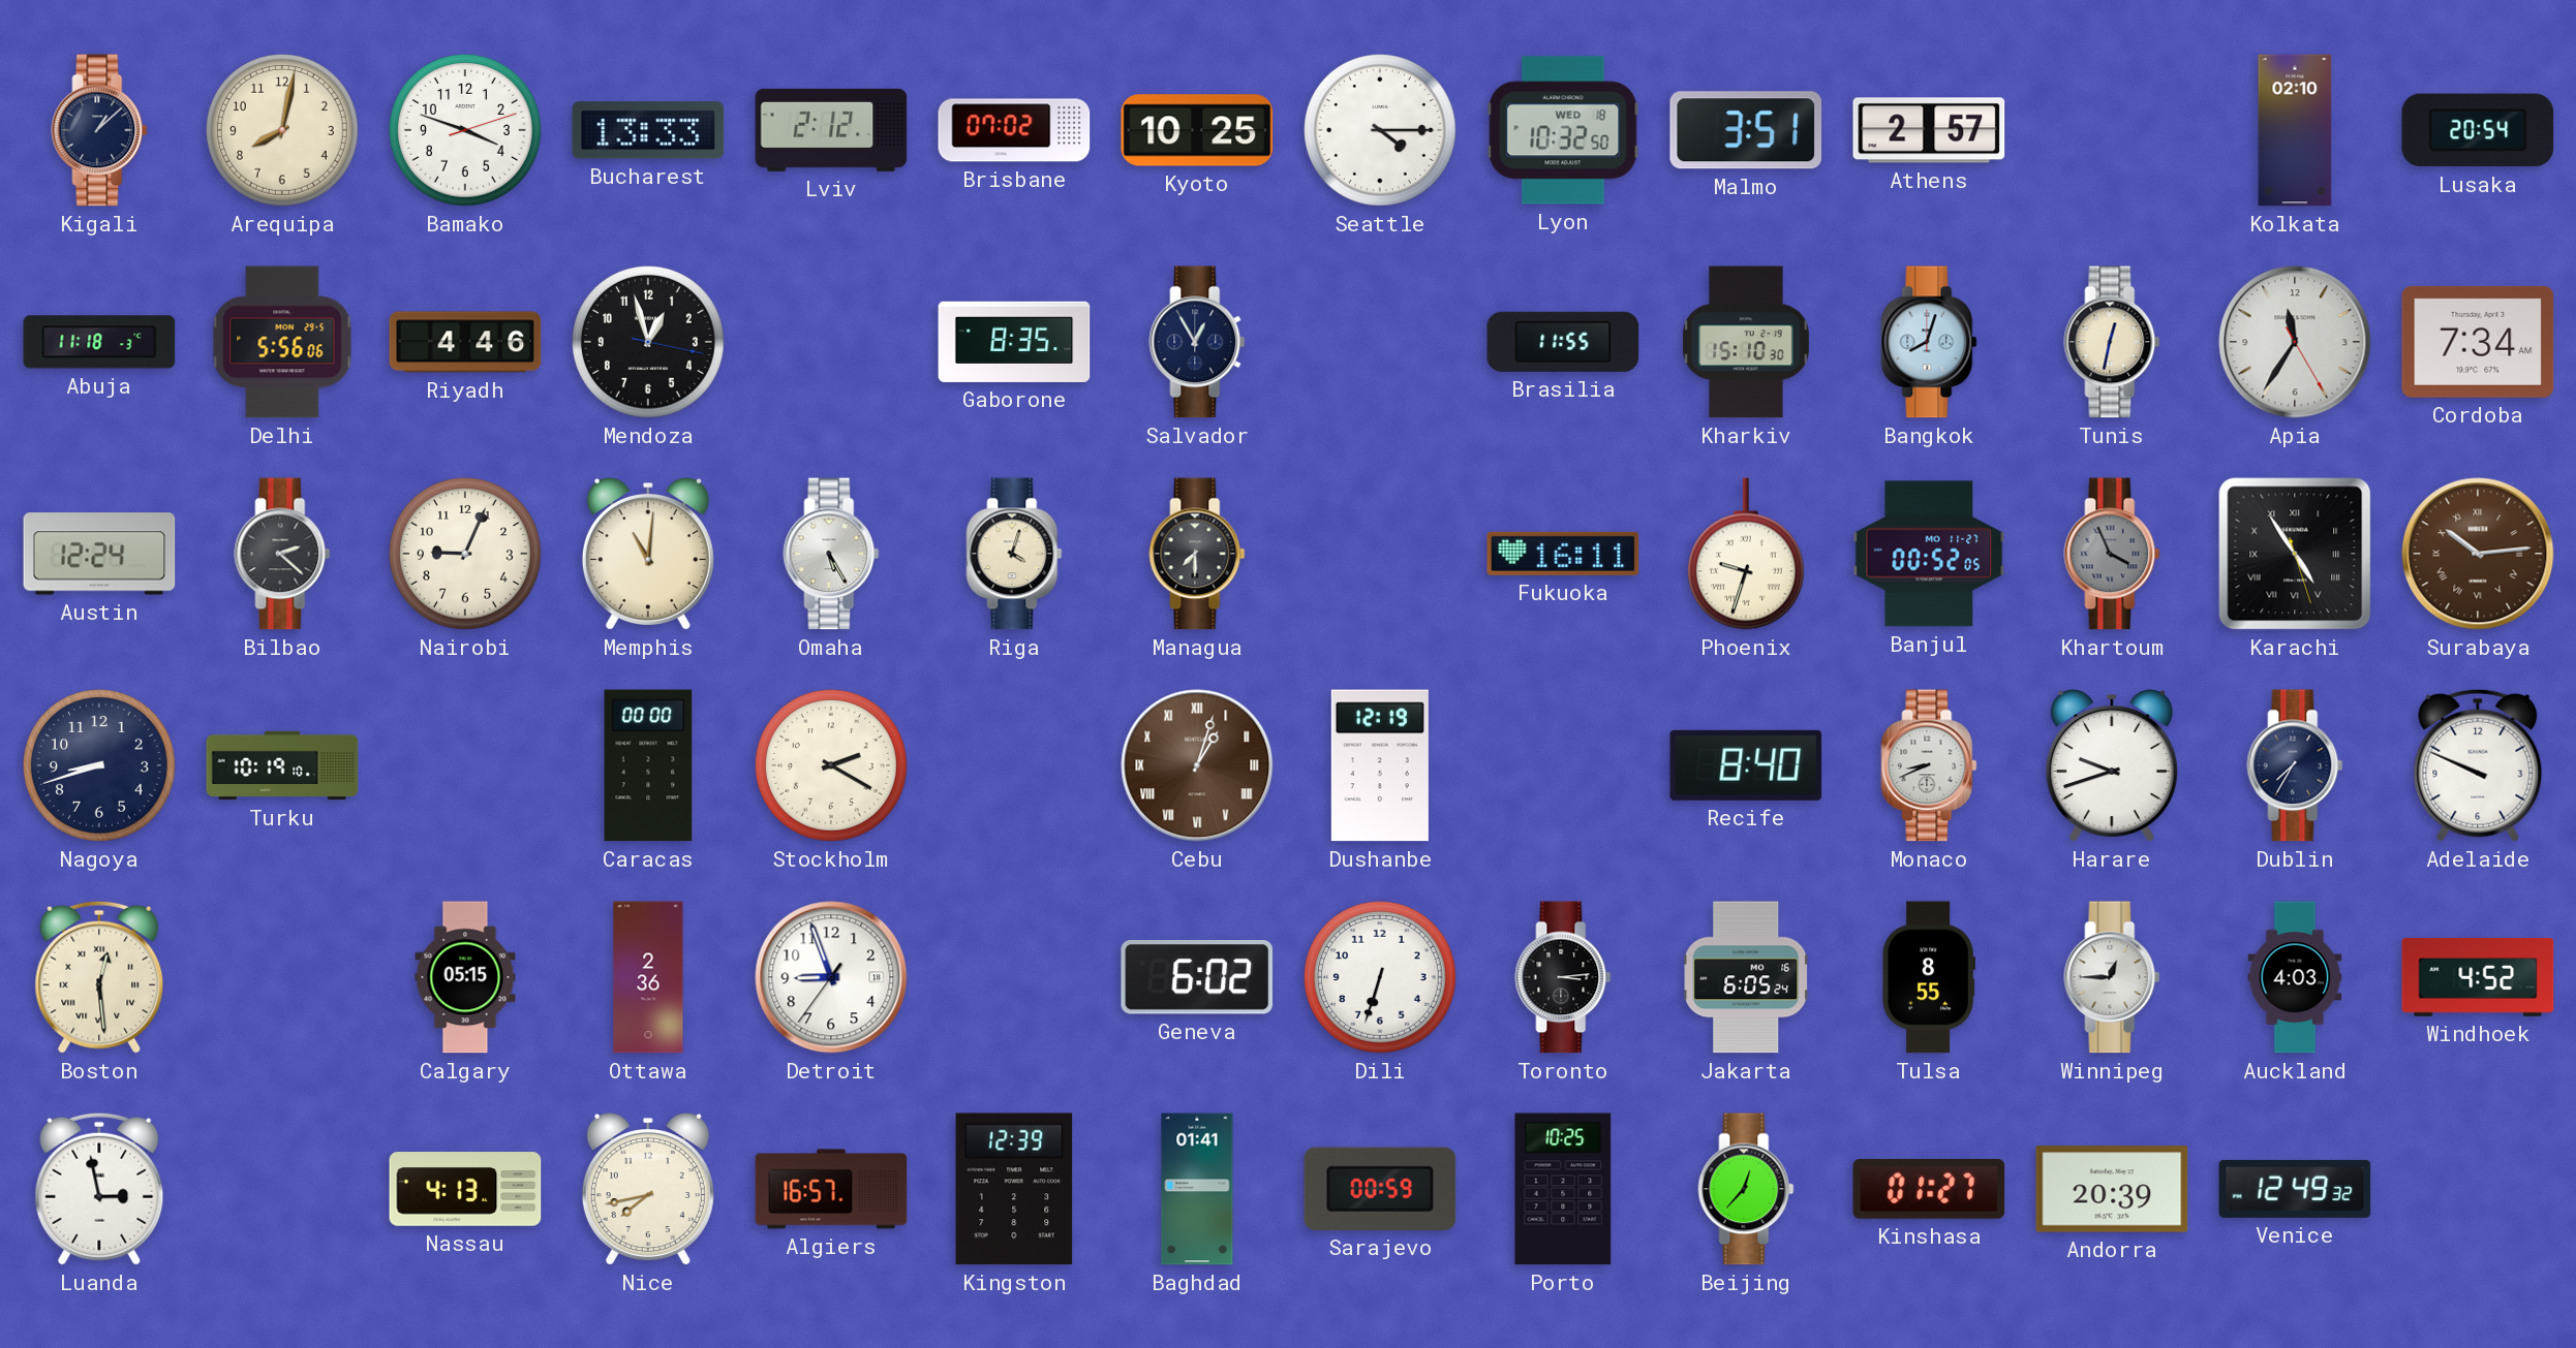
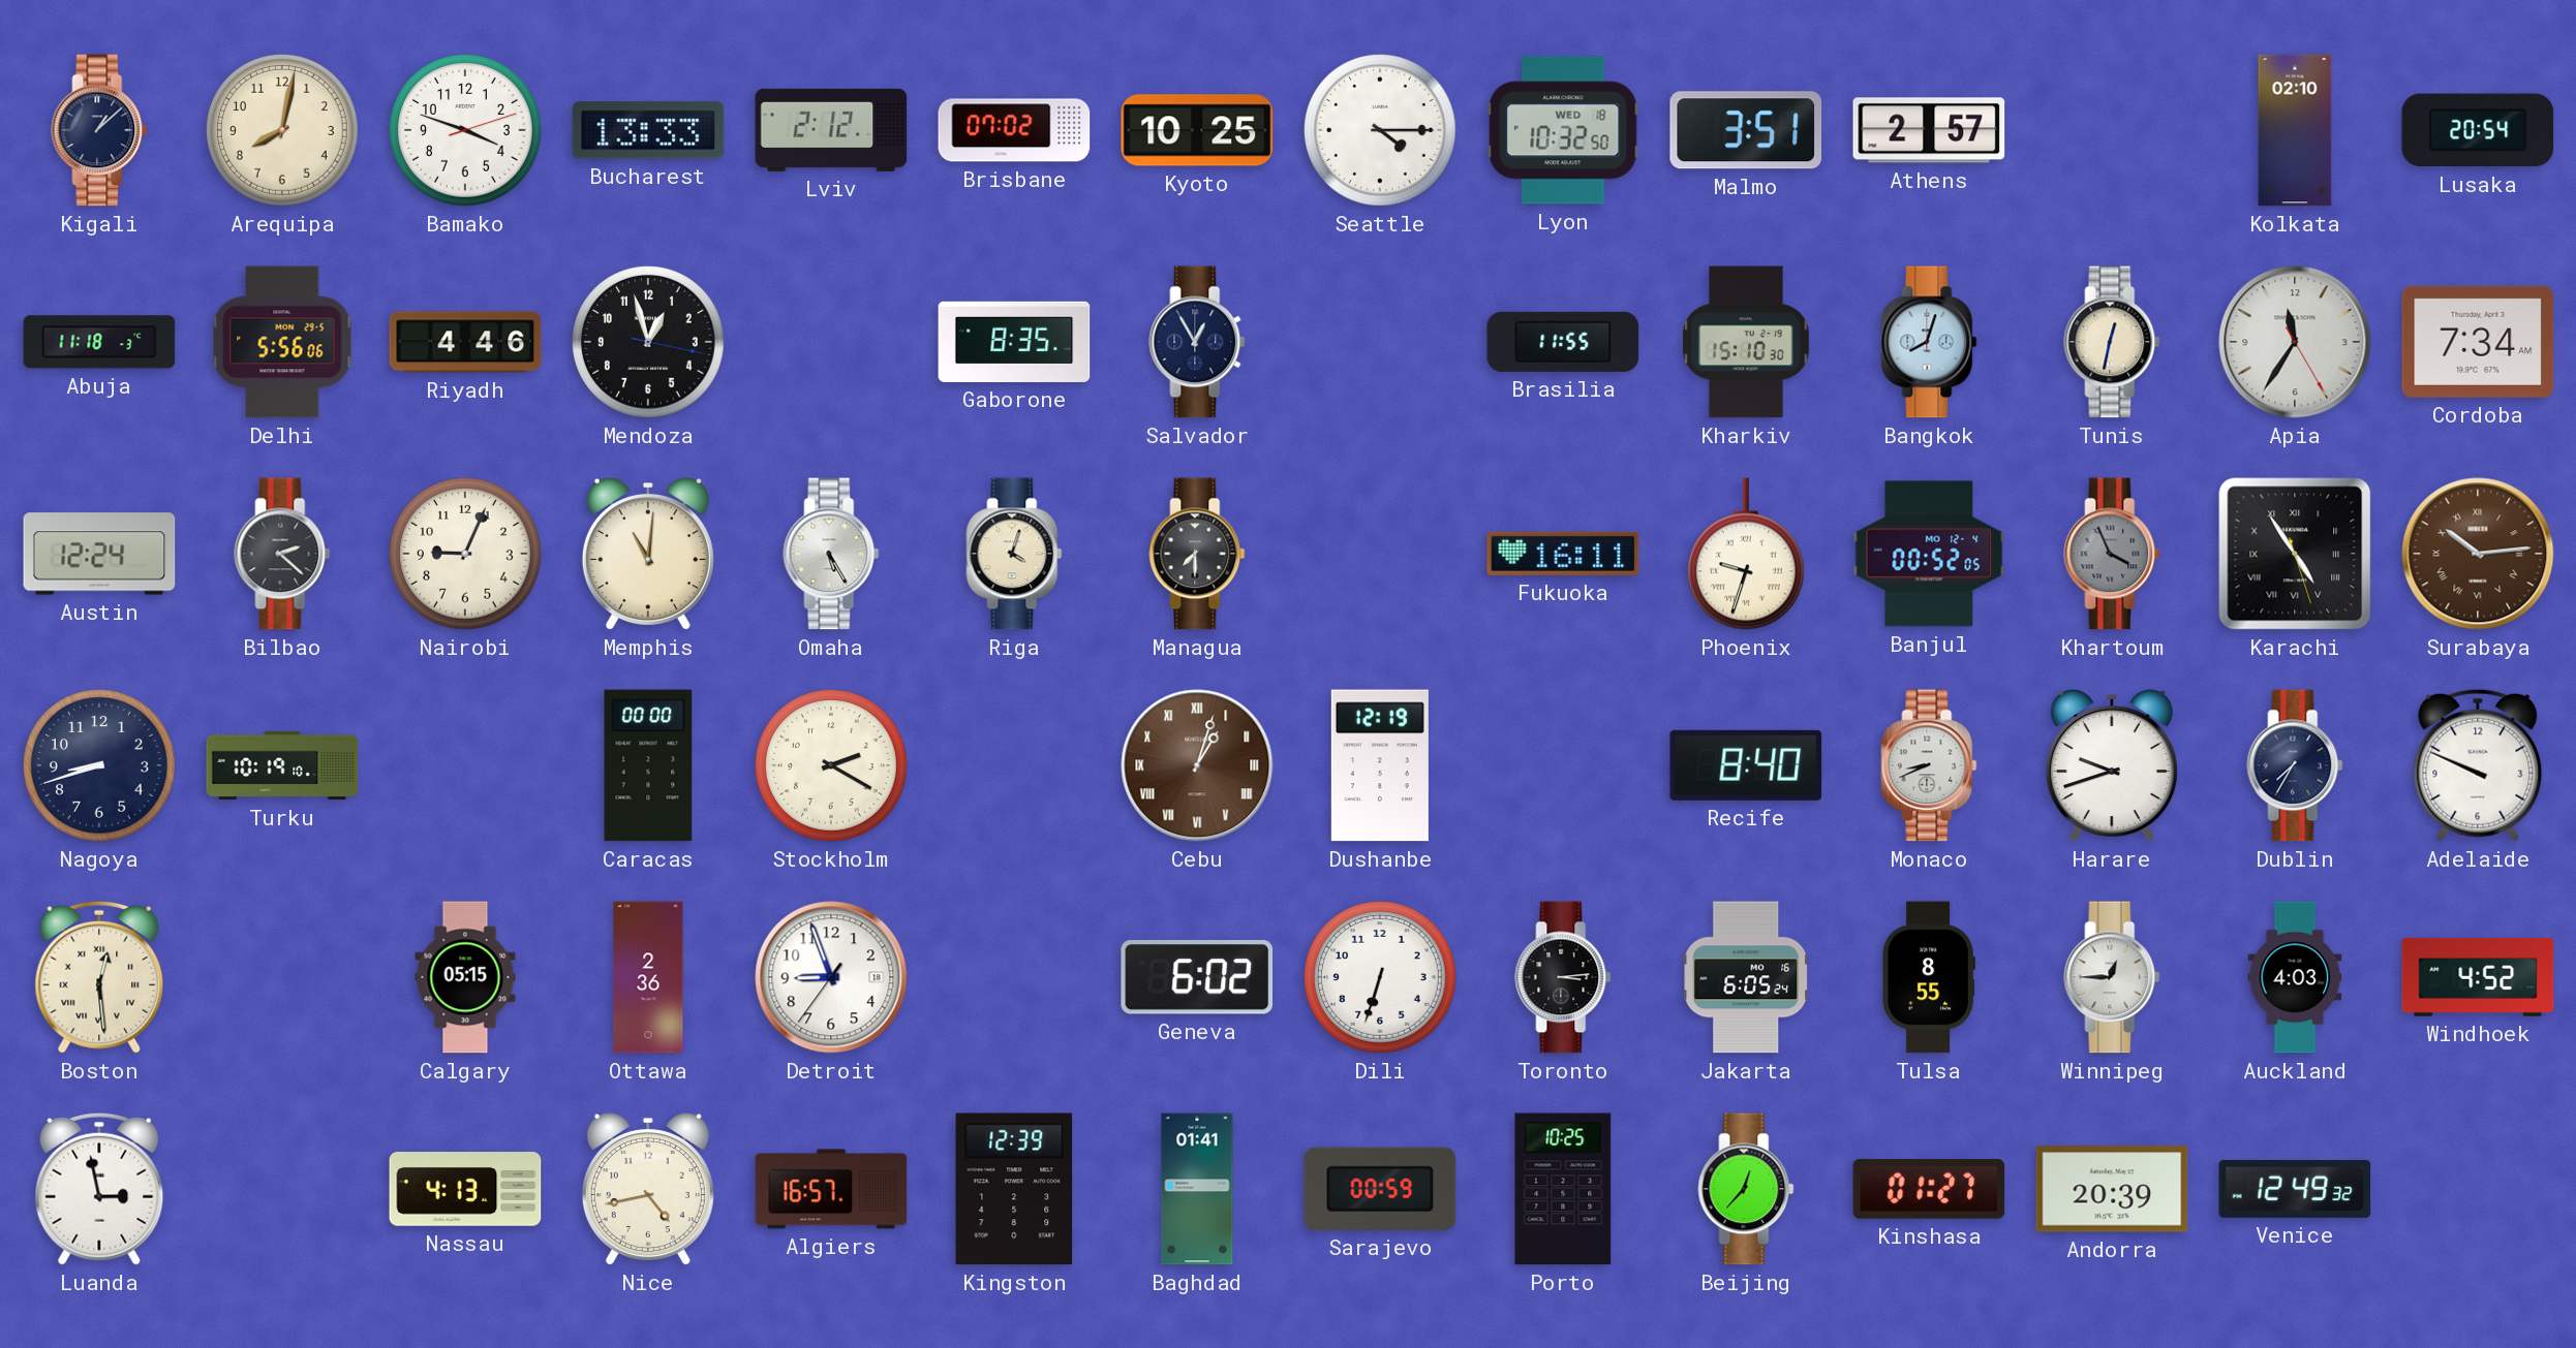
Banjul date: MO 11-27 -> MO 12-4 (1929, 554)
Nice: 7:43 -> 4:43 (648, 1190)
